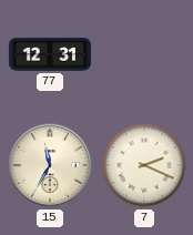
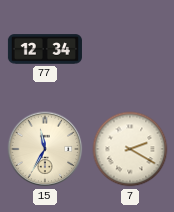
77: 12:31 -> 12:34 (45, 49)
7: 2:19 -> 2:20 (130, 149)
